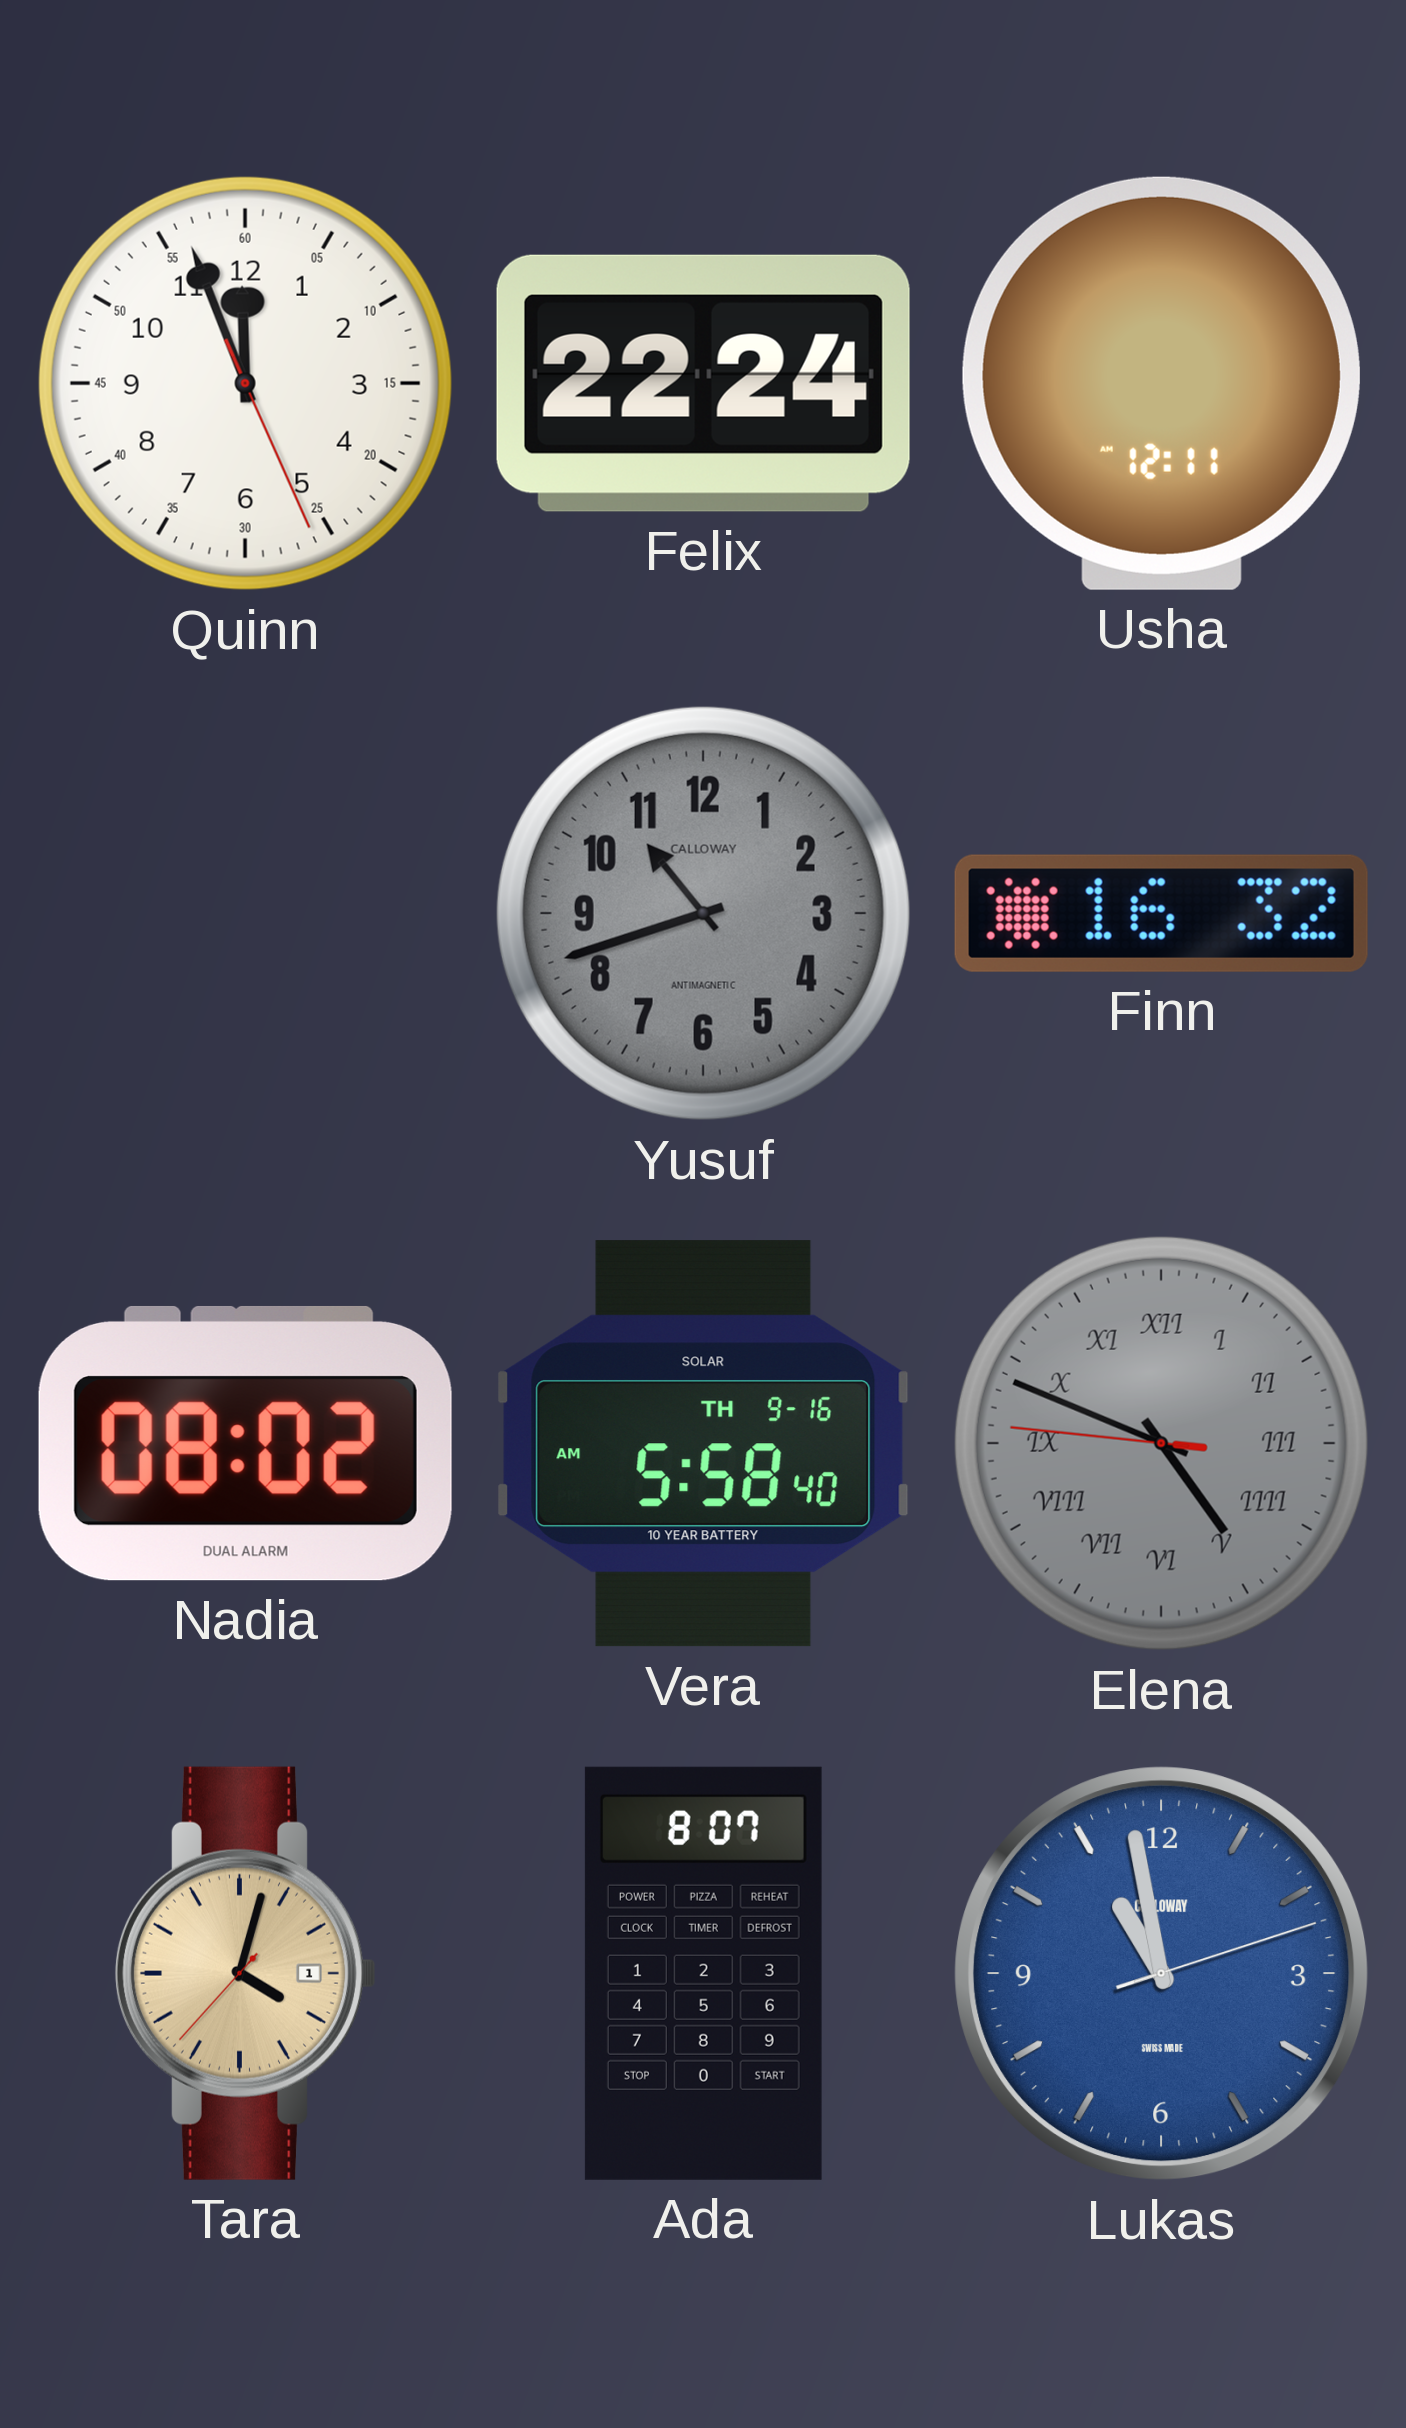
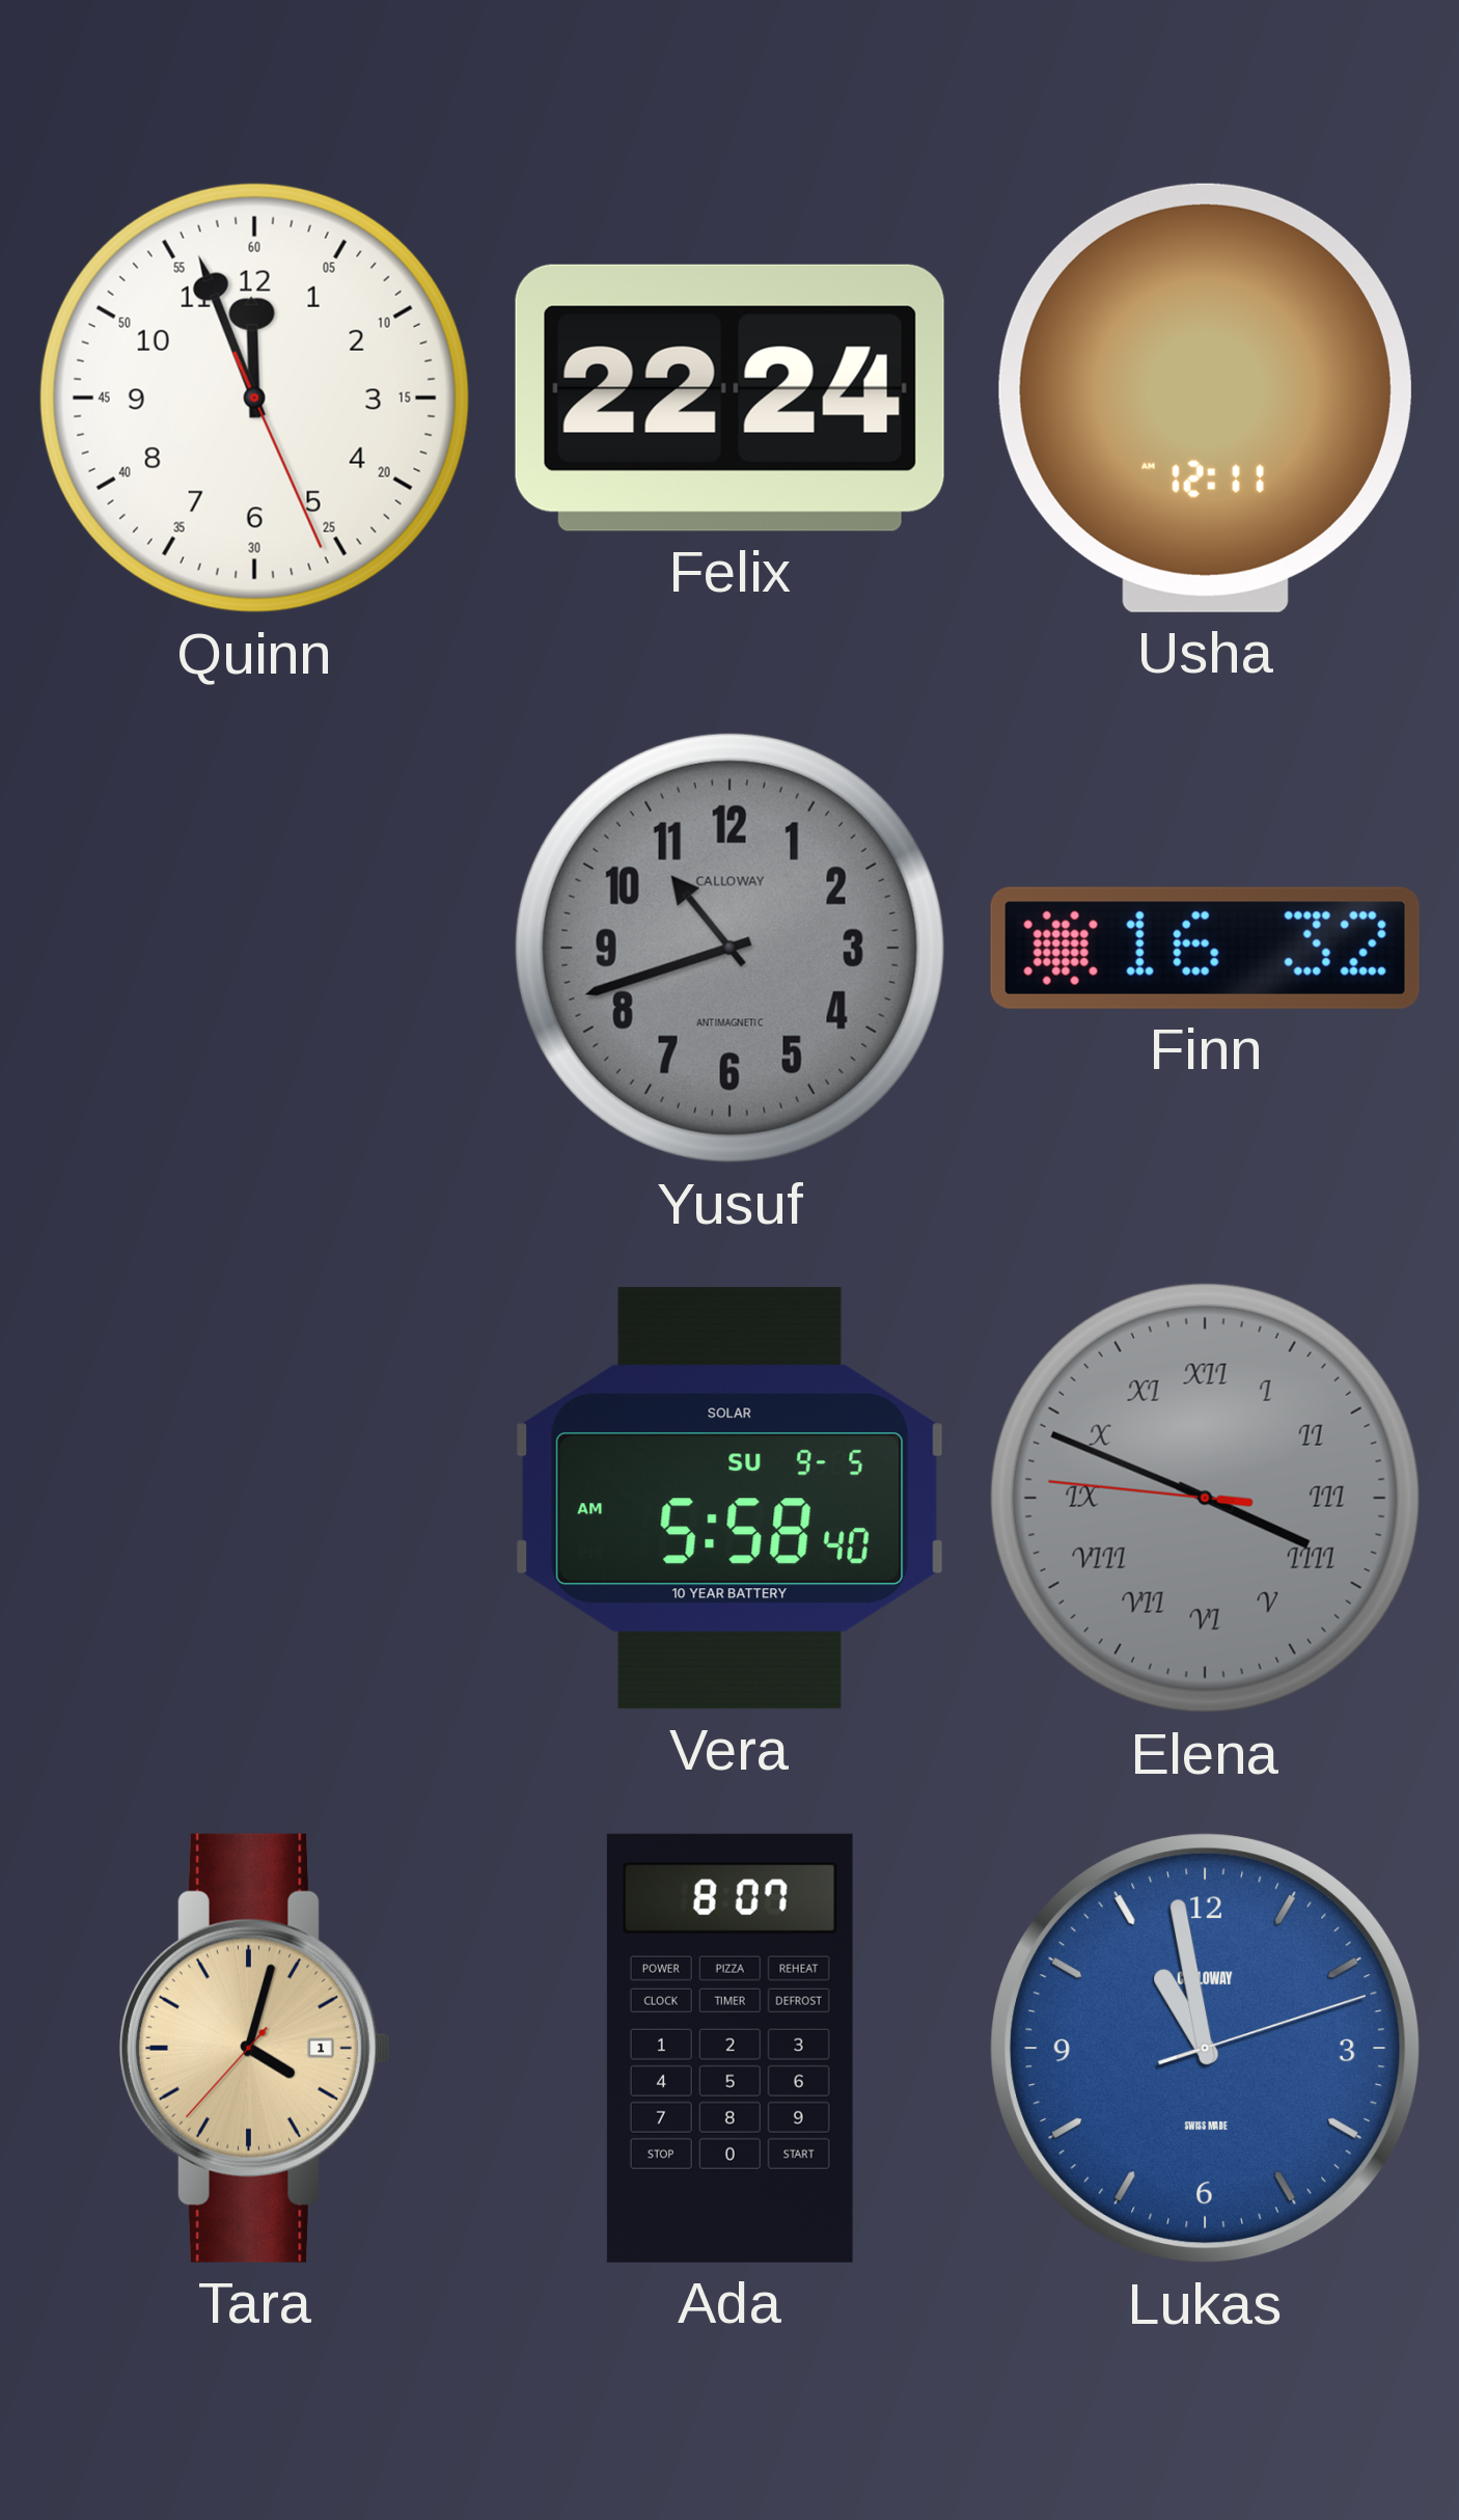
Nadia: 08:02 -> none (245, 1443)
Vera date: TH 9-16 -> SU 9-5 (731, 1499)
Elena: 4:48 -> 3:48 (1205, 1498)
